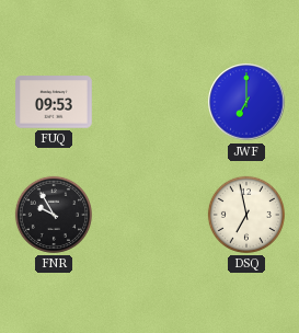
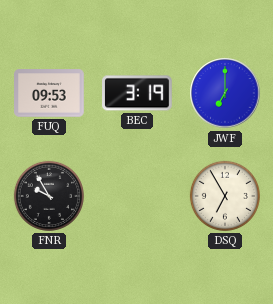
BEC: none -> 3:19 (137, 93)
DSQ: 6:58 -> 6:55 (225, 196)
